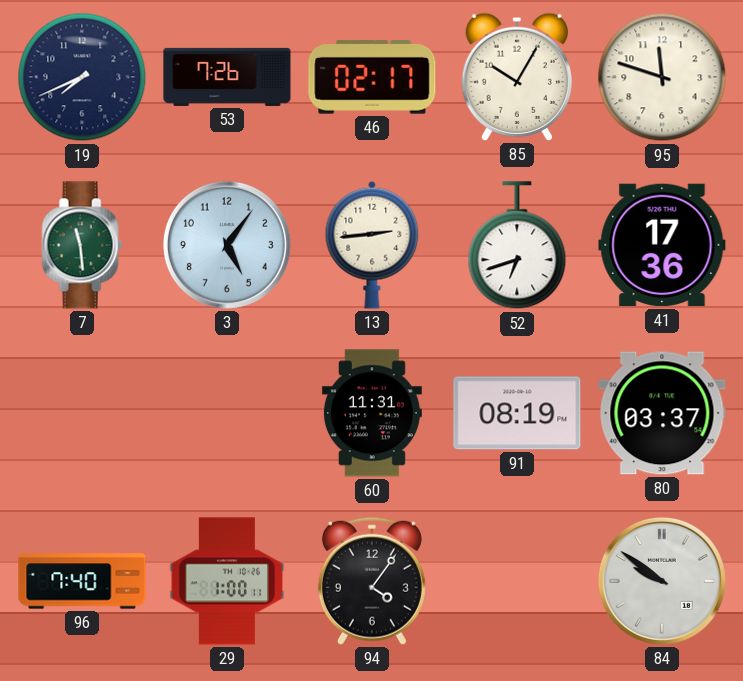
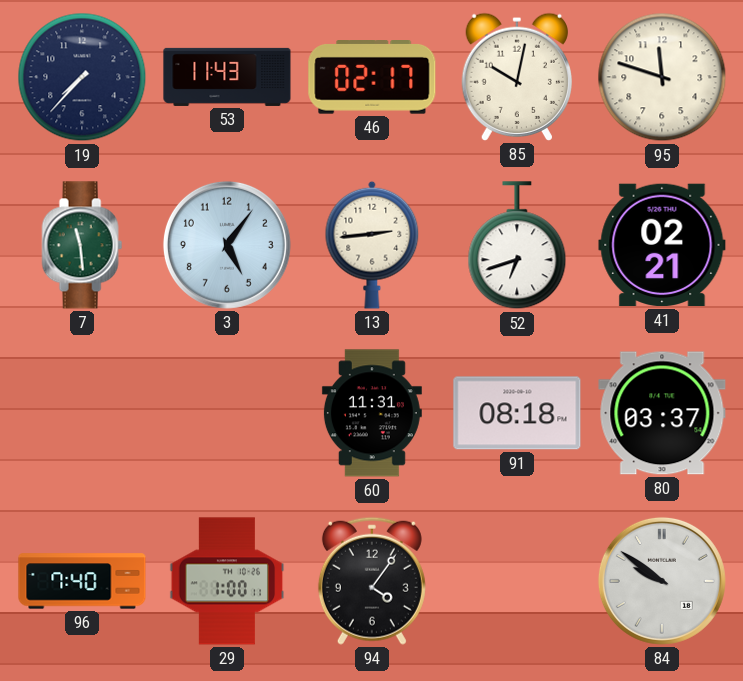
19: 7:41 -> 7:37 (82, 77)
53: 7:26 -> 11:43 (227, 77)
85: 10:05 -> 10:02 (517, 77)
41: 17:36 -> 02:21 (662, 245)
91: 08:19 -> 08:18 (517, 413)
